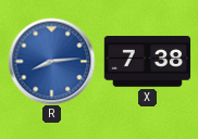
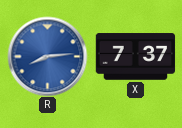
X: 7:38 -> 7:37 (135, 57)
